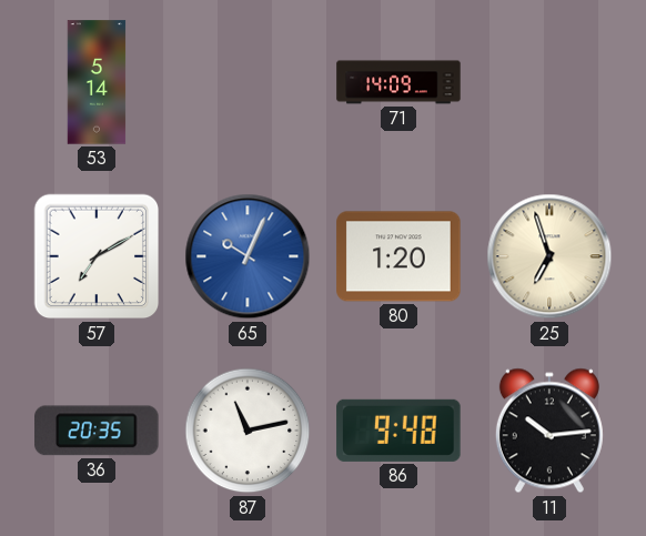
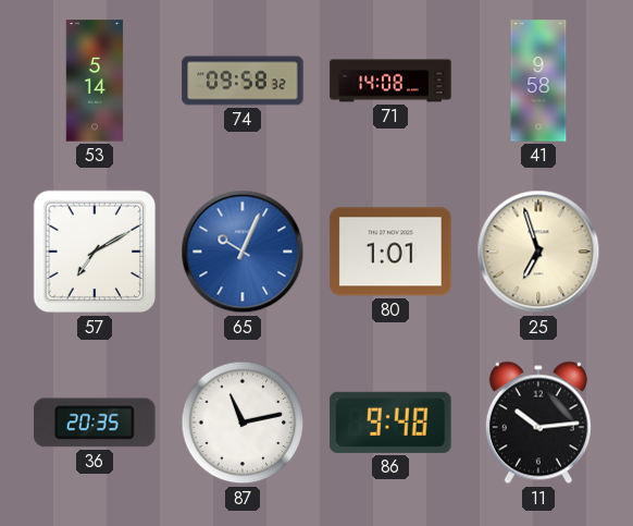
74: none -> 09:58 (243, 81)
71: 14:09 -> 14:08 (390, 81)
41: none -> 9:58 (538, 81)
80: 1:20 -> 1:01 (390, 252)
